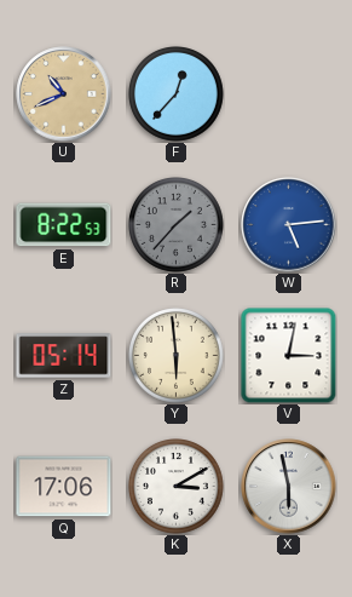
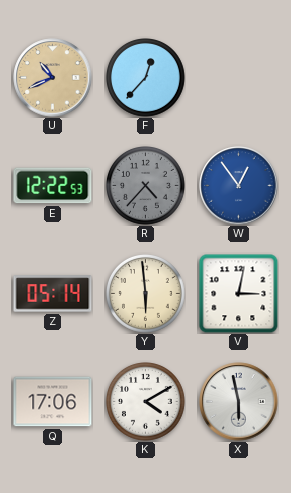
E: 8:22 -> 12:22 (53, 186)
R: 1:37 -> 4:37 (146, 186)
W: 5:14 -> 12:54 (239, 186)
K: 3:10 -> 4:10 (146, 402)
